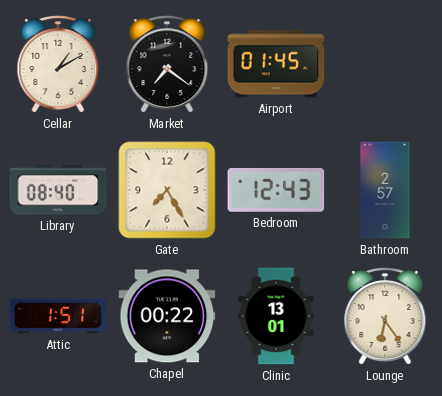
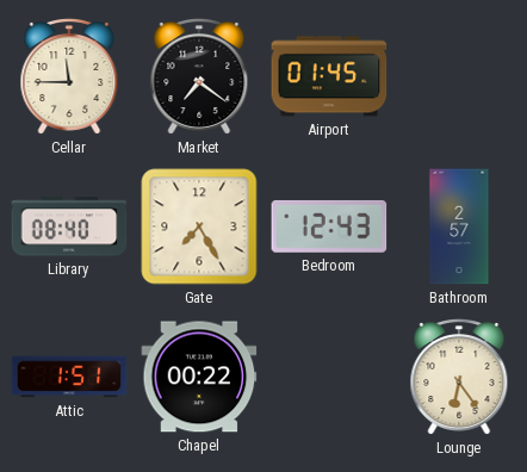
Cellar: 1:10 -> 11:45 (69, 76)
Clinic: 13:01 -> none (276, 316)
